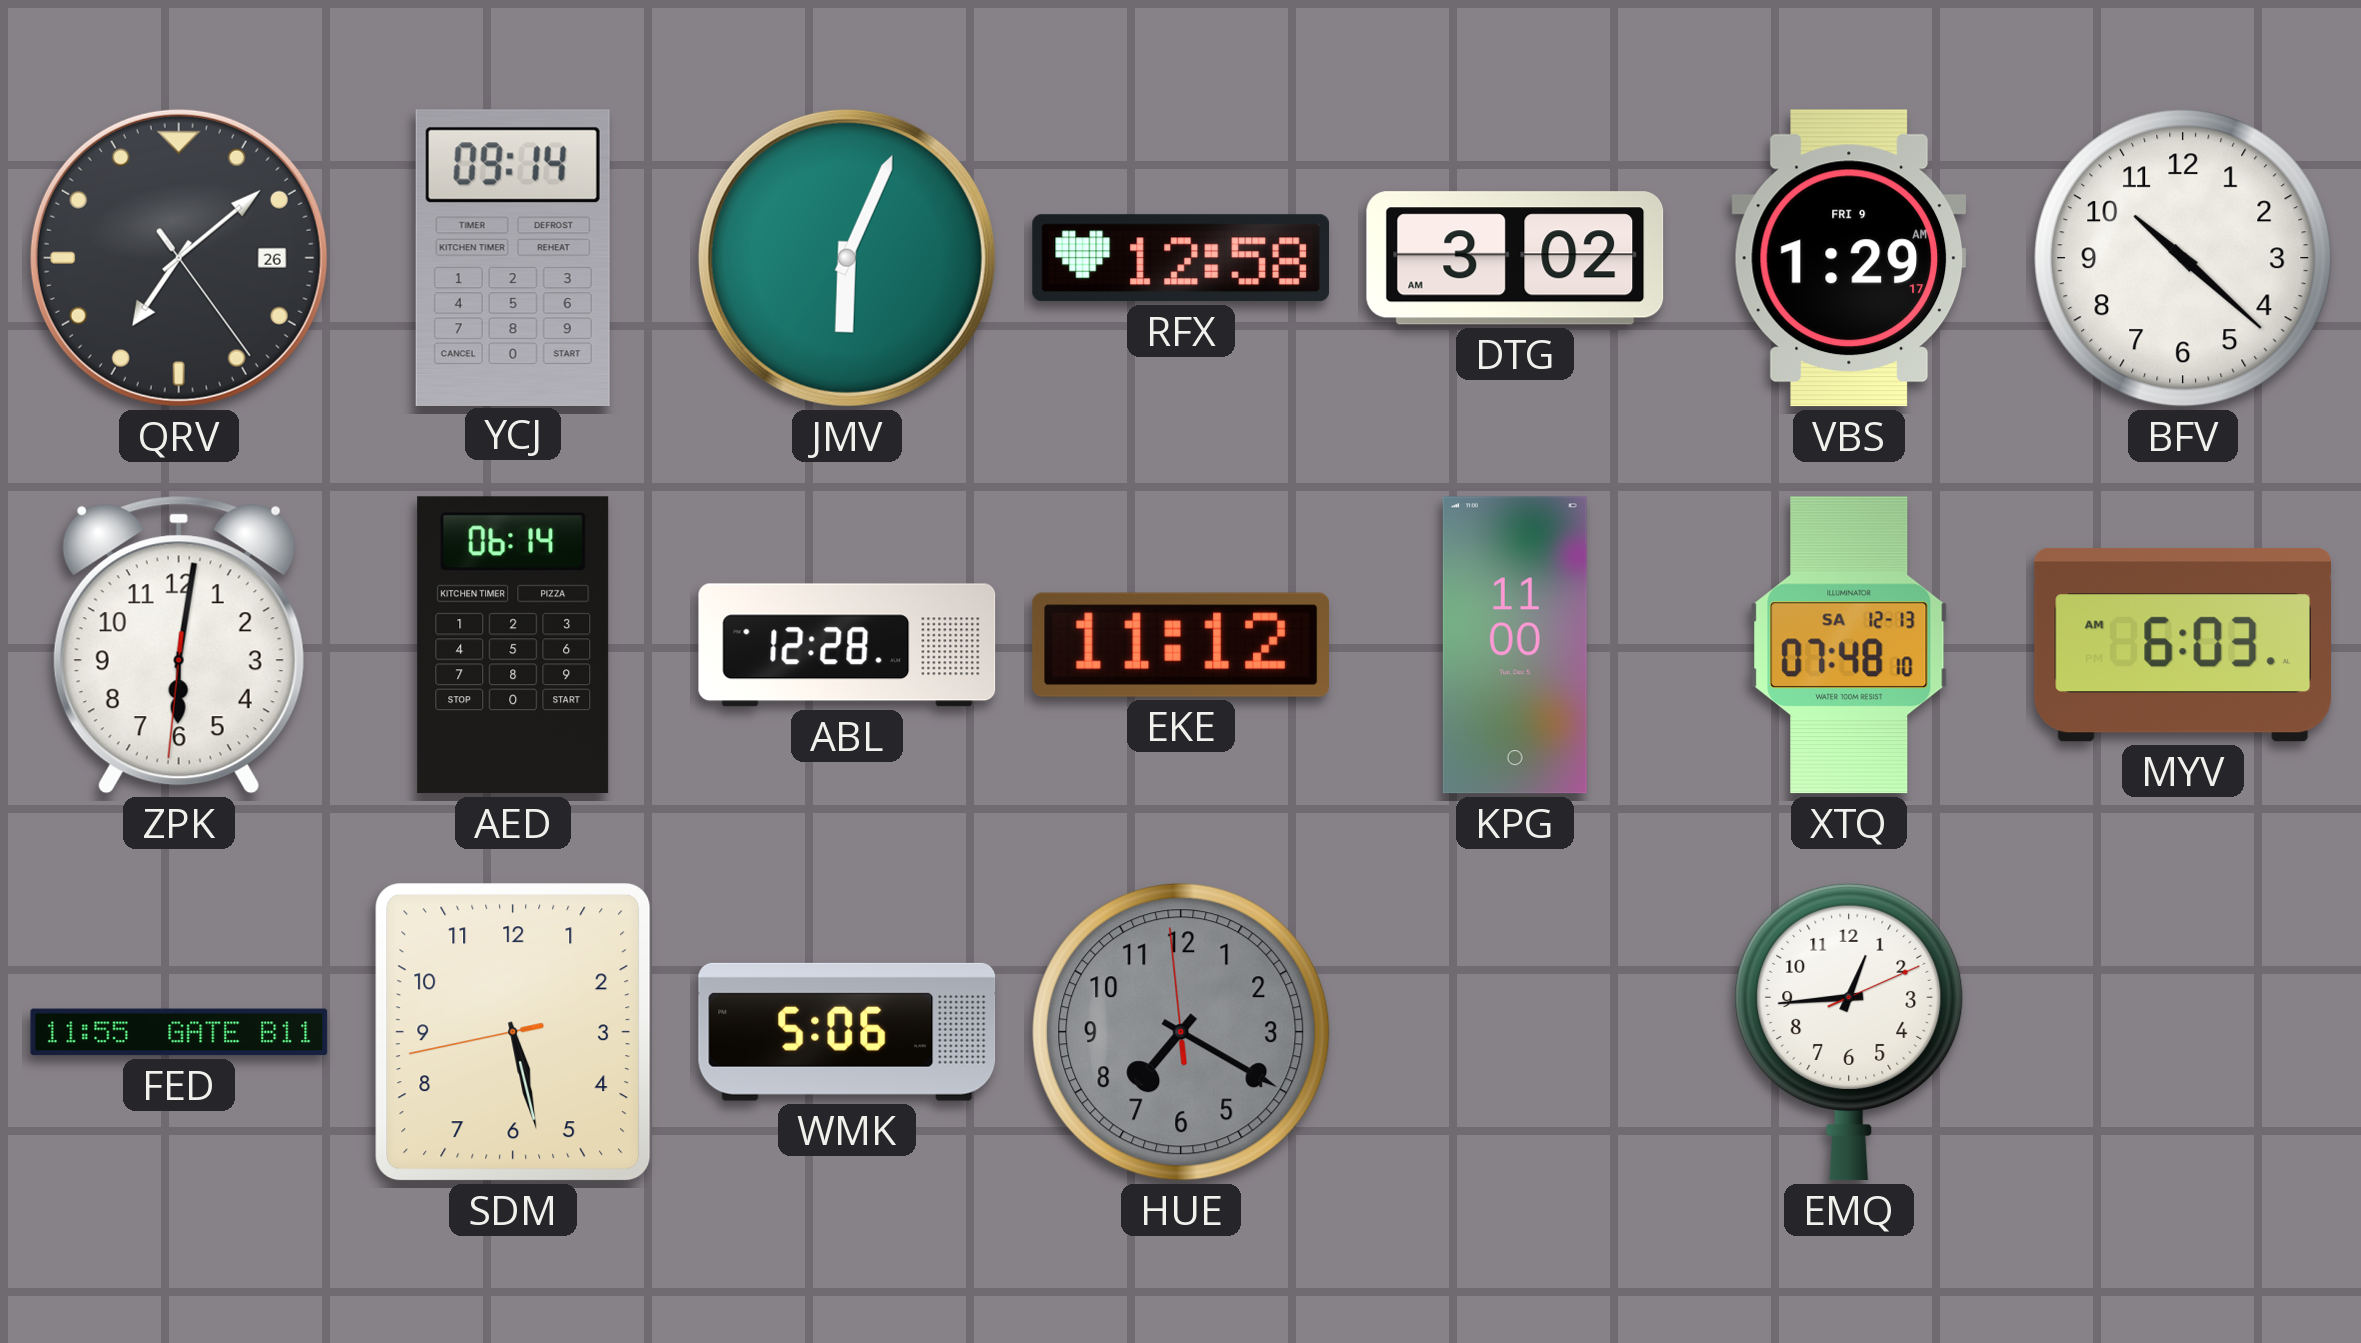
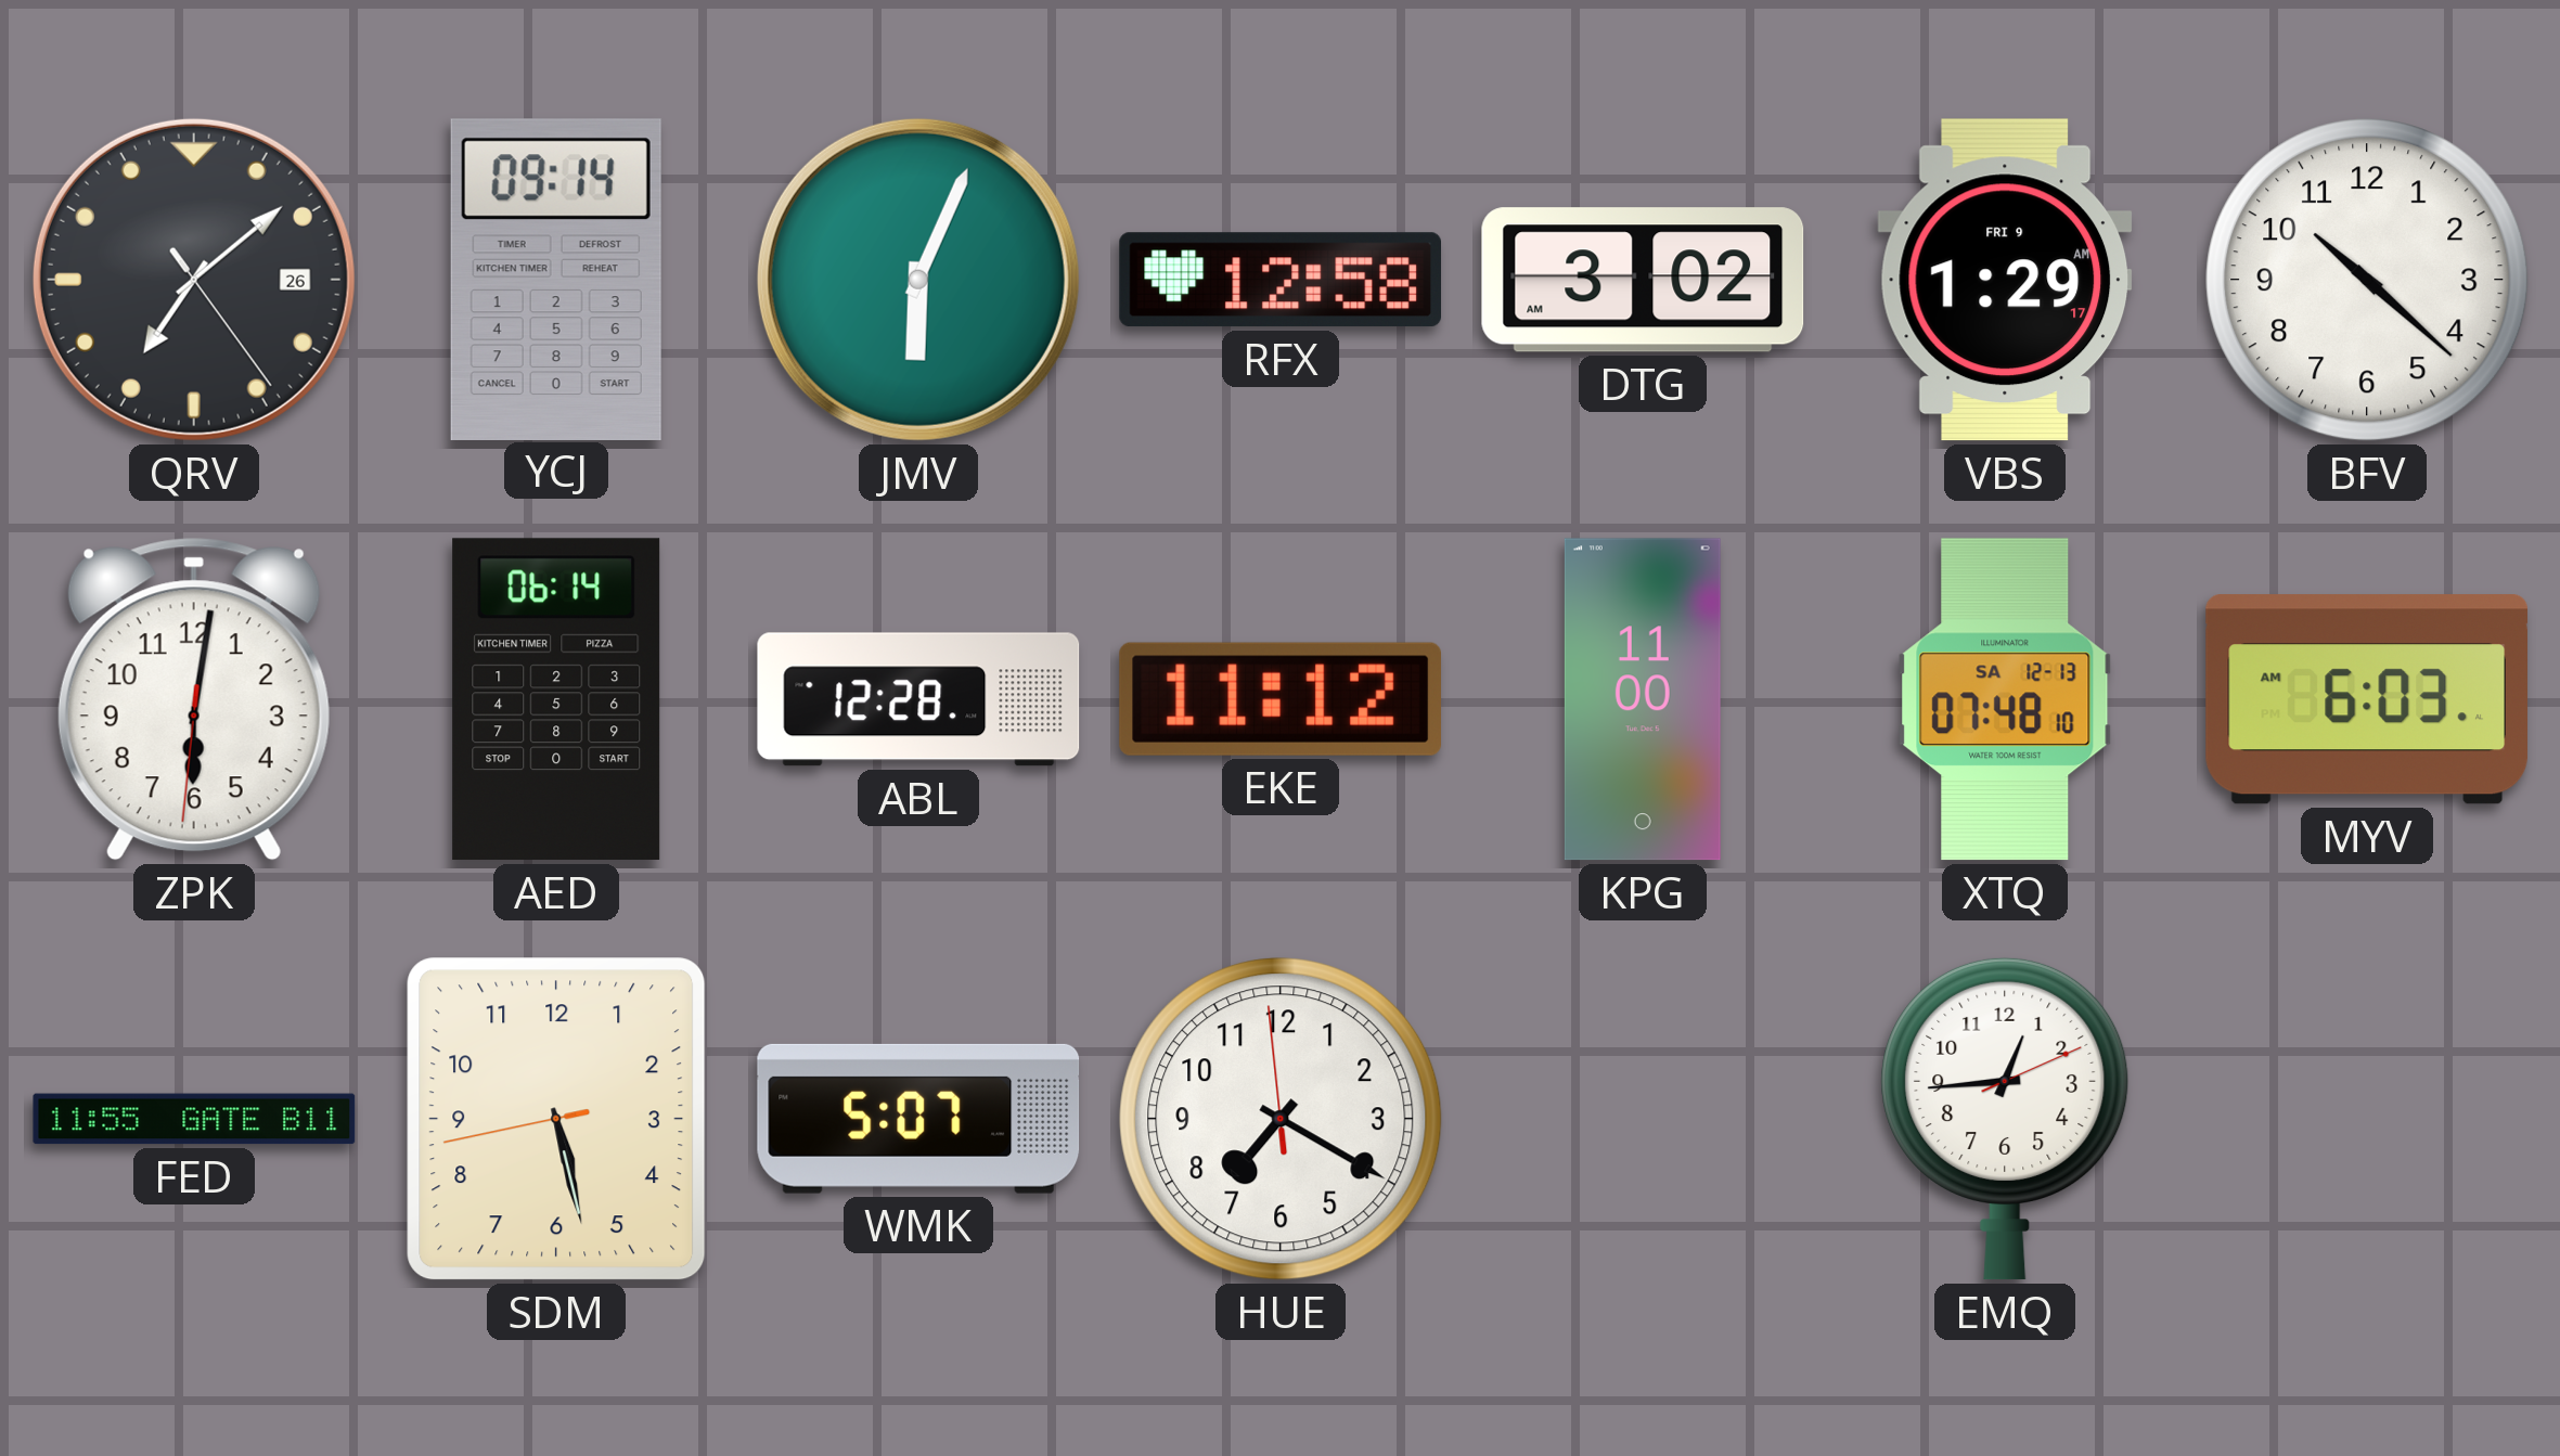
WMK: 5:06 -> 5:07 (918, 1119)
HUE dial: grey -> white (1281, 1119)
